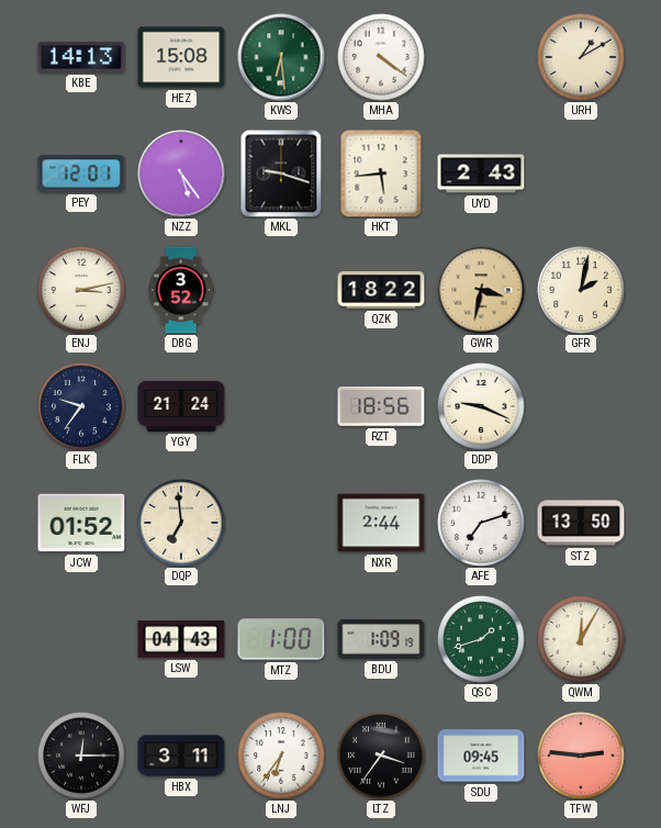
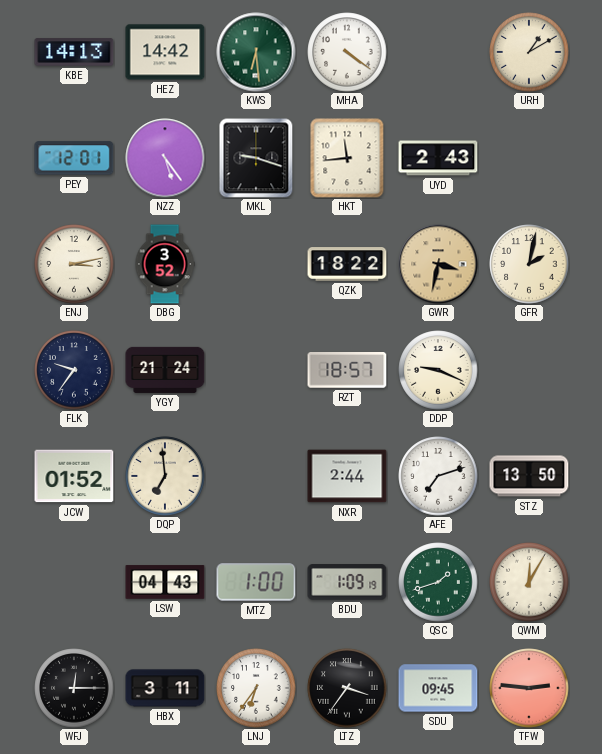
HEZ: 15:08 -> 14:42 (165, 52)
HKT: 5:44 -> 11:44 (347, 158)
RZT: 18:56 -> 18:57 (347, 370)
